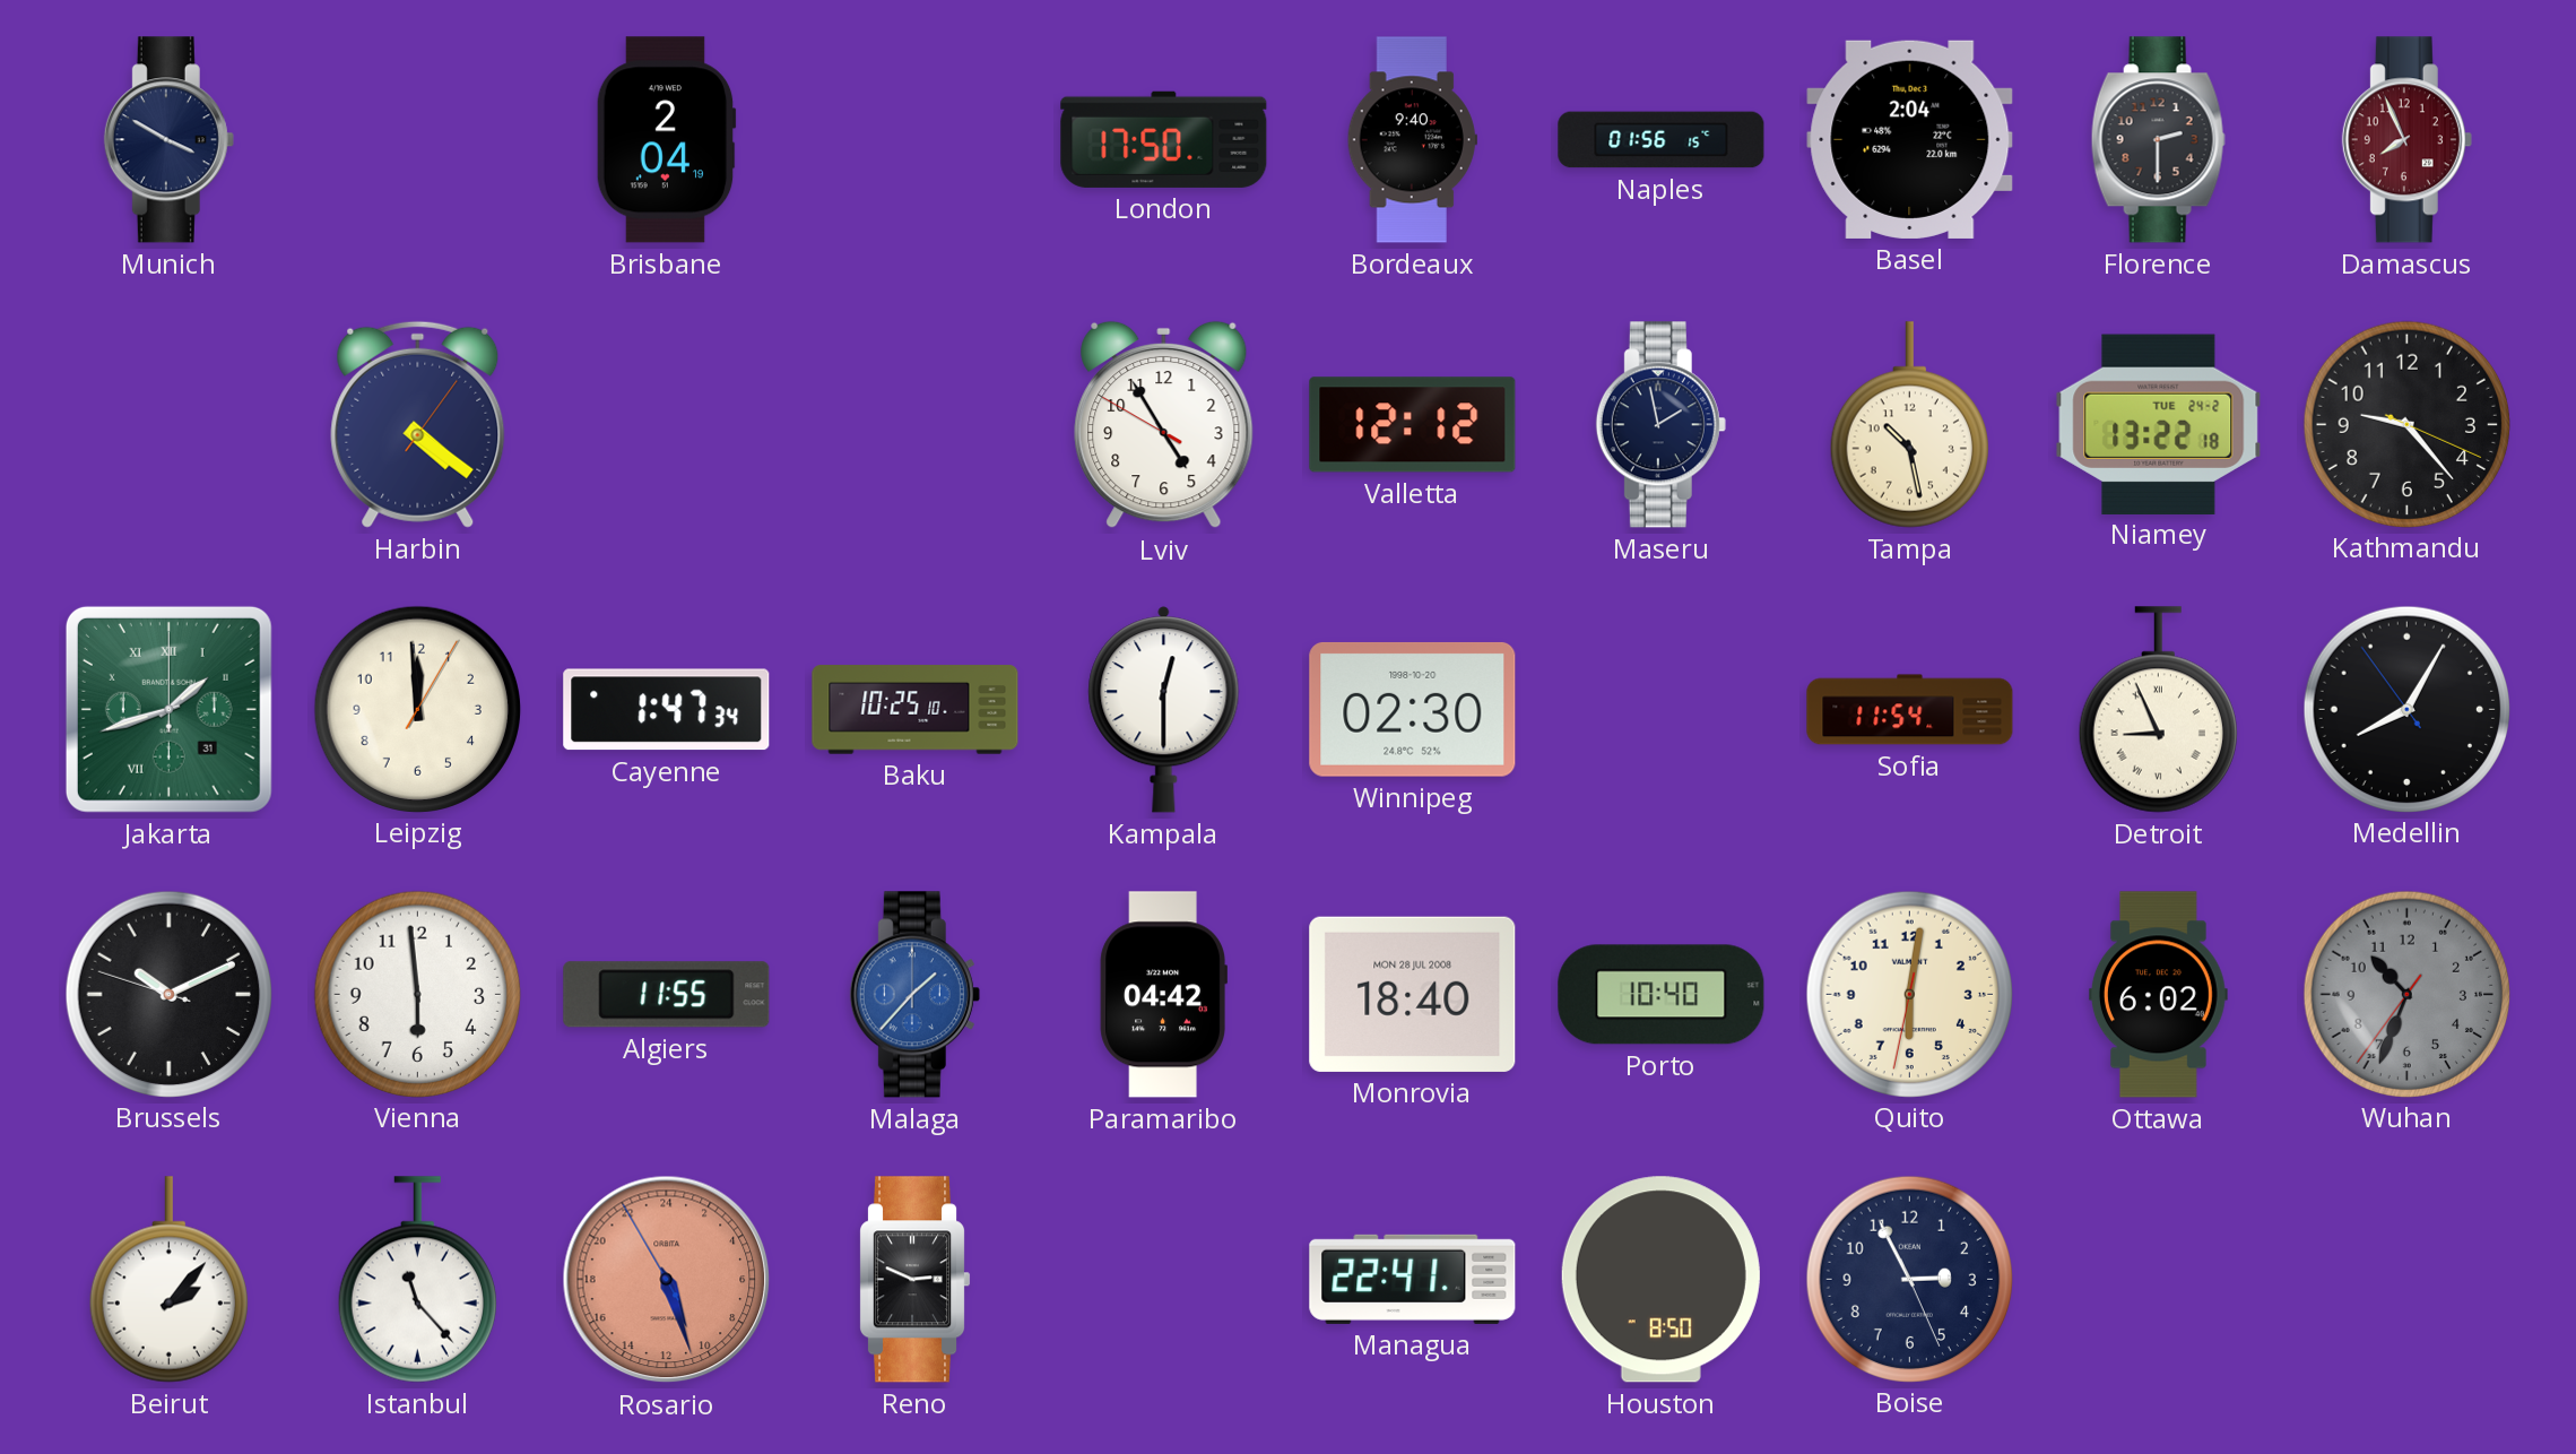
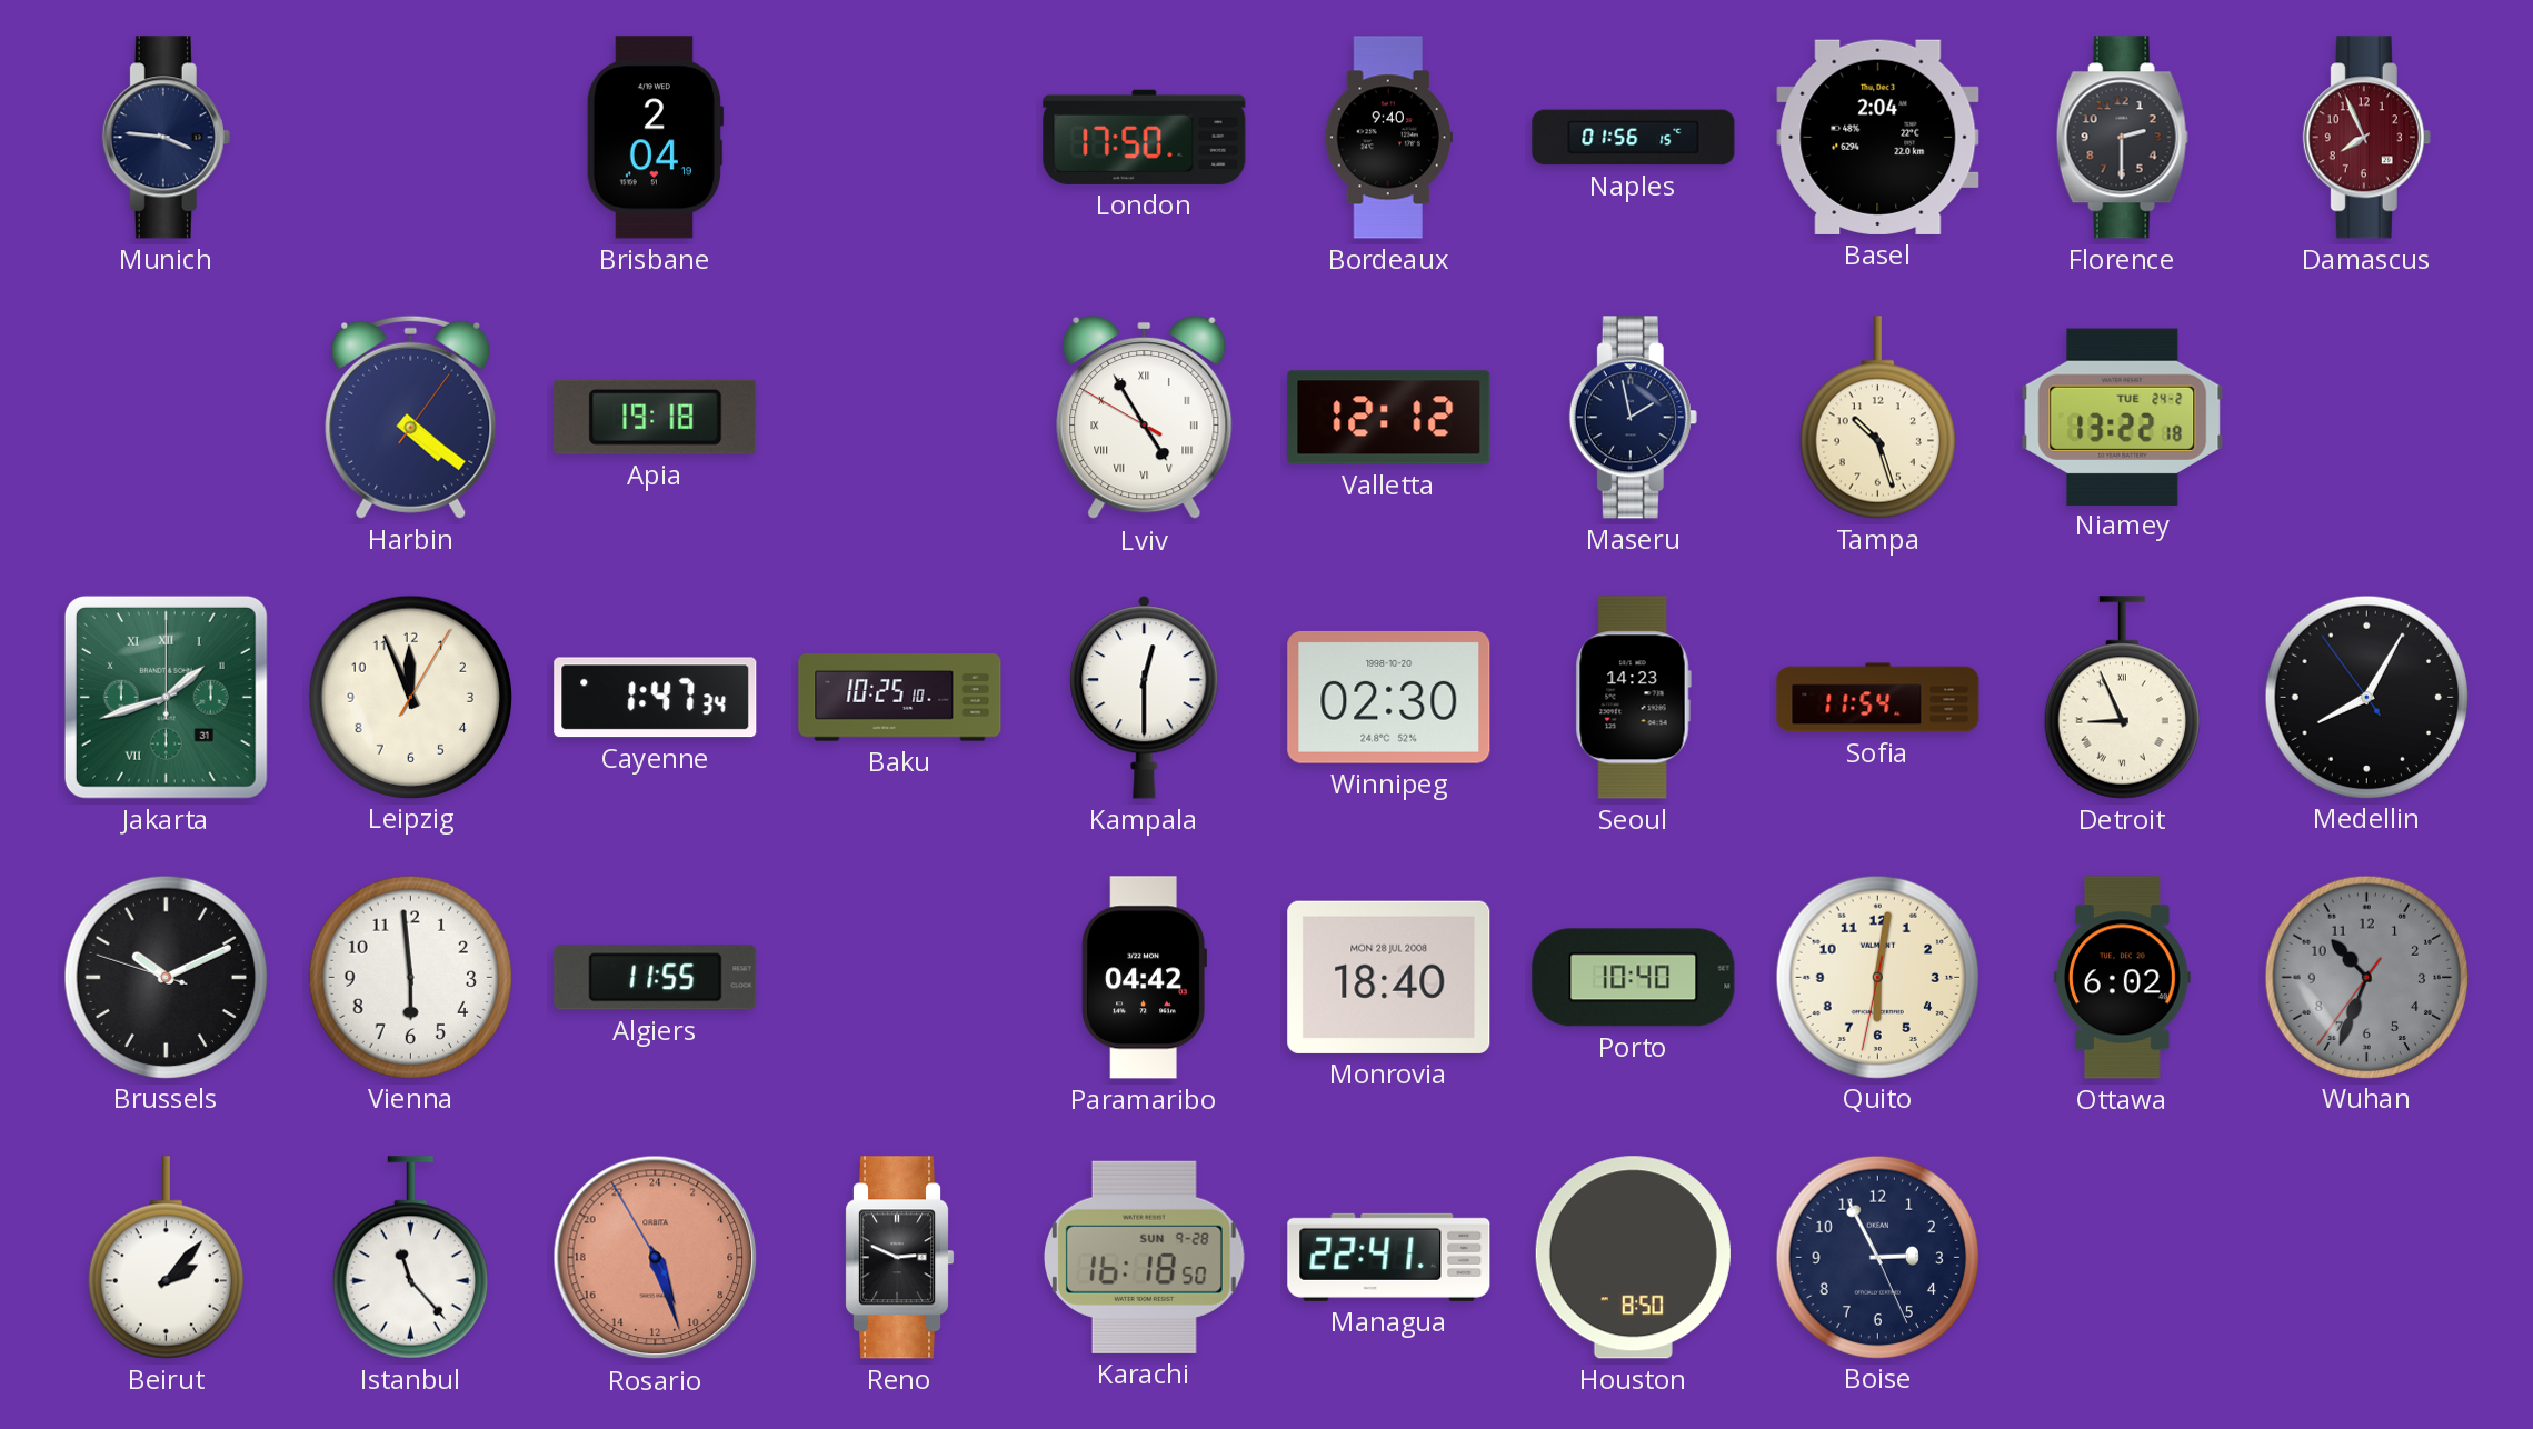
Munich: 3:50 -> 3:46 (166, 138)
Apia: none -> 19:18 (656, 417)
Lviv numerals: Arabic -> Roman (1145, 418)
Tampa: 10:28 -> 10:27 (1877, 418)
Kathmandu: 9:23 -> none (2406, 424)
Leipzig: 11:59 -> 11:56 (410, 697)
Seoul: none -> 14:23 (1633, 698)
Malaga: 1:37 -> none (914, 995)
Karachi: none -> 16:18 (1145, 1257)
